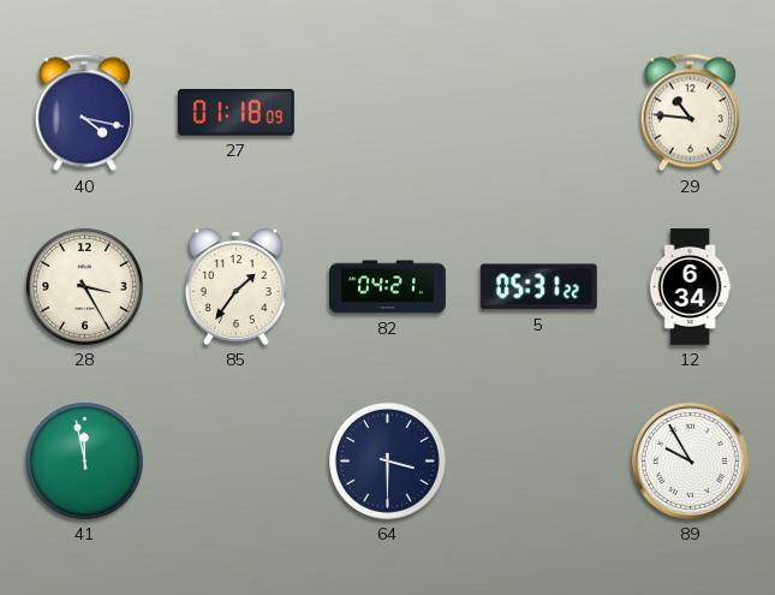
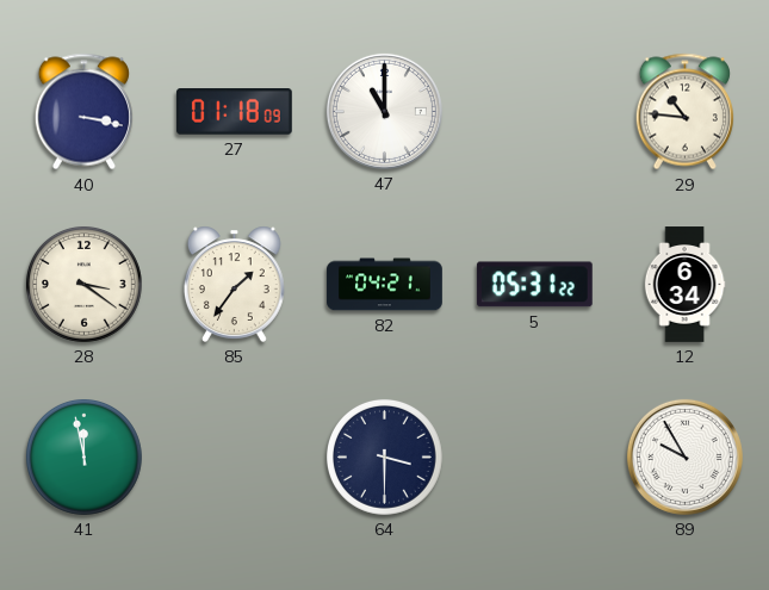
40: 4:17 -> 3:17 (83, 112)
47: none -> 11:00 (384, 111)
28: 3:25 -> 3:21 (83, 284)
